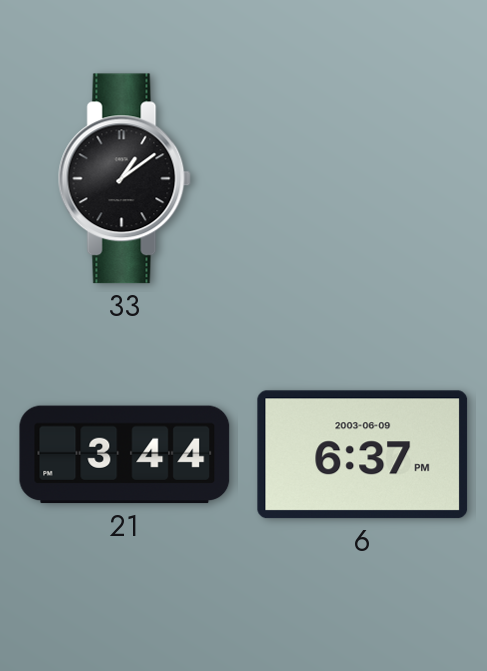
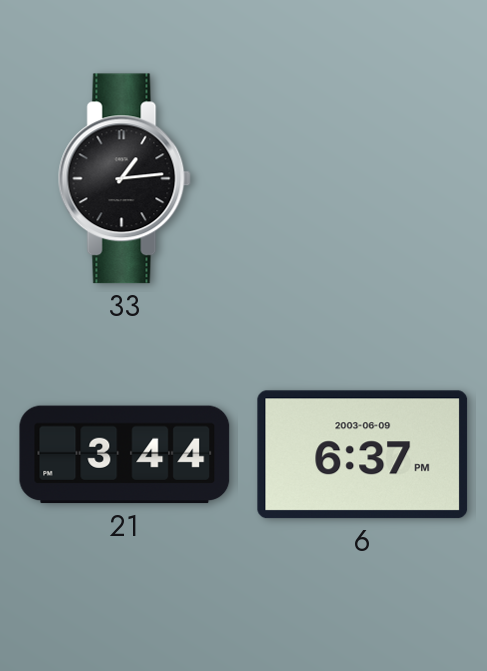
33: 1:09 -> 1:14 (124, 179)
